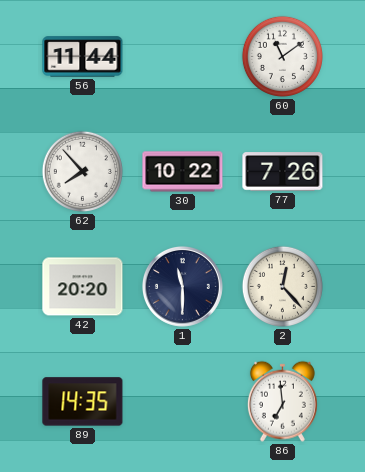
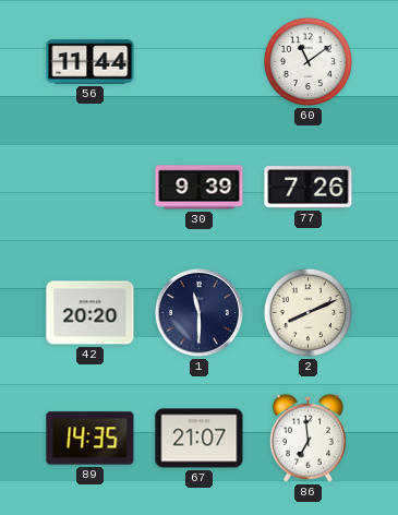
62: 7:53 -> none (82, 171)
30: 10:22 -> 9:39 (200, 188)
2: 12:23 -> 8:11 (307, 312)
67: none -> 21:07 (200, 439)
